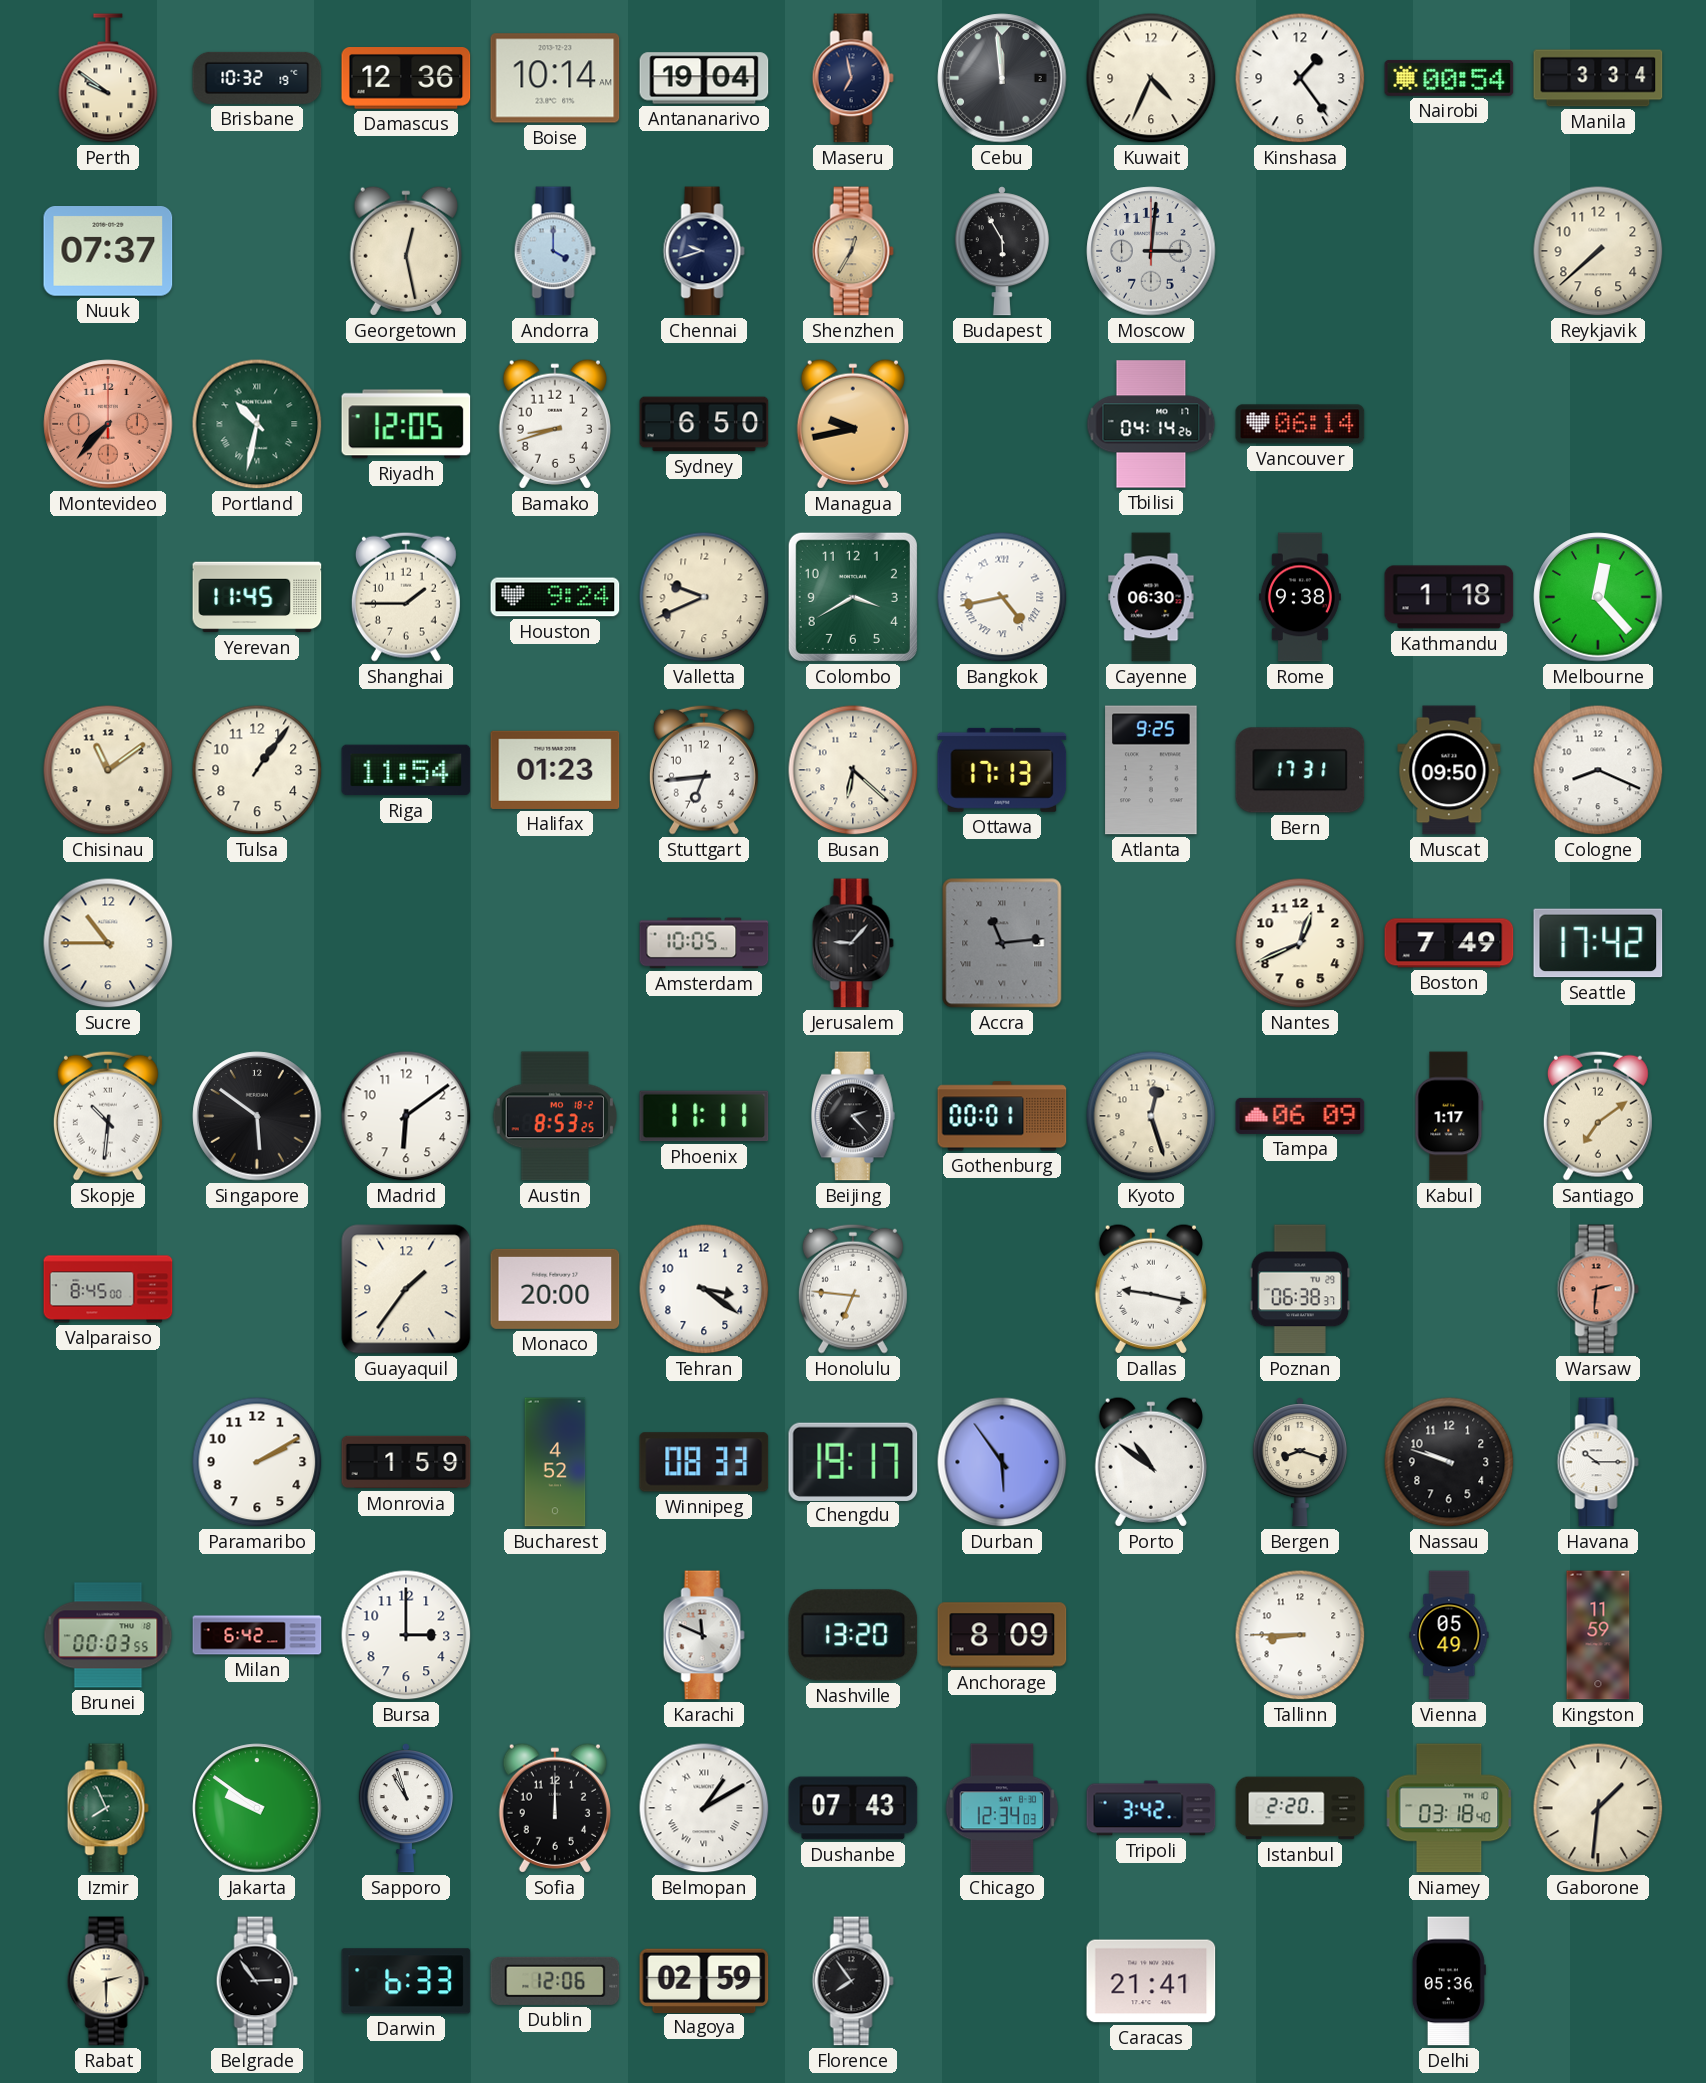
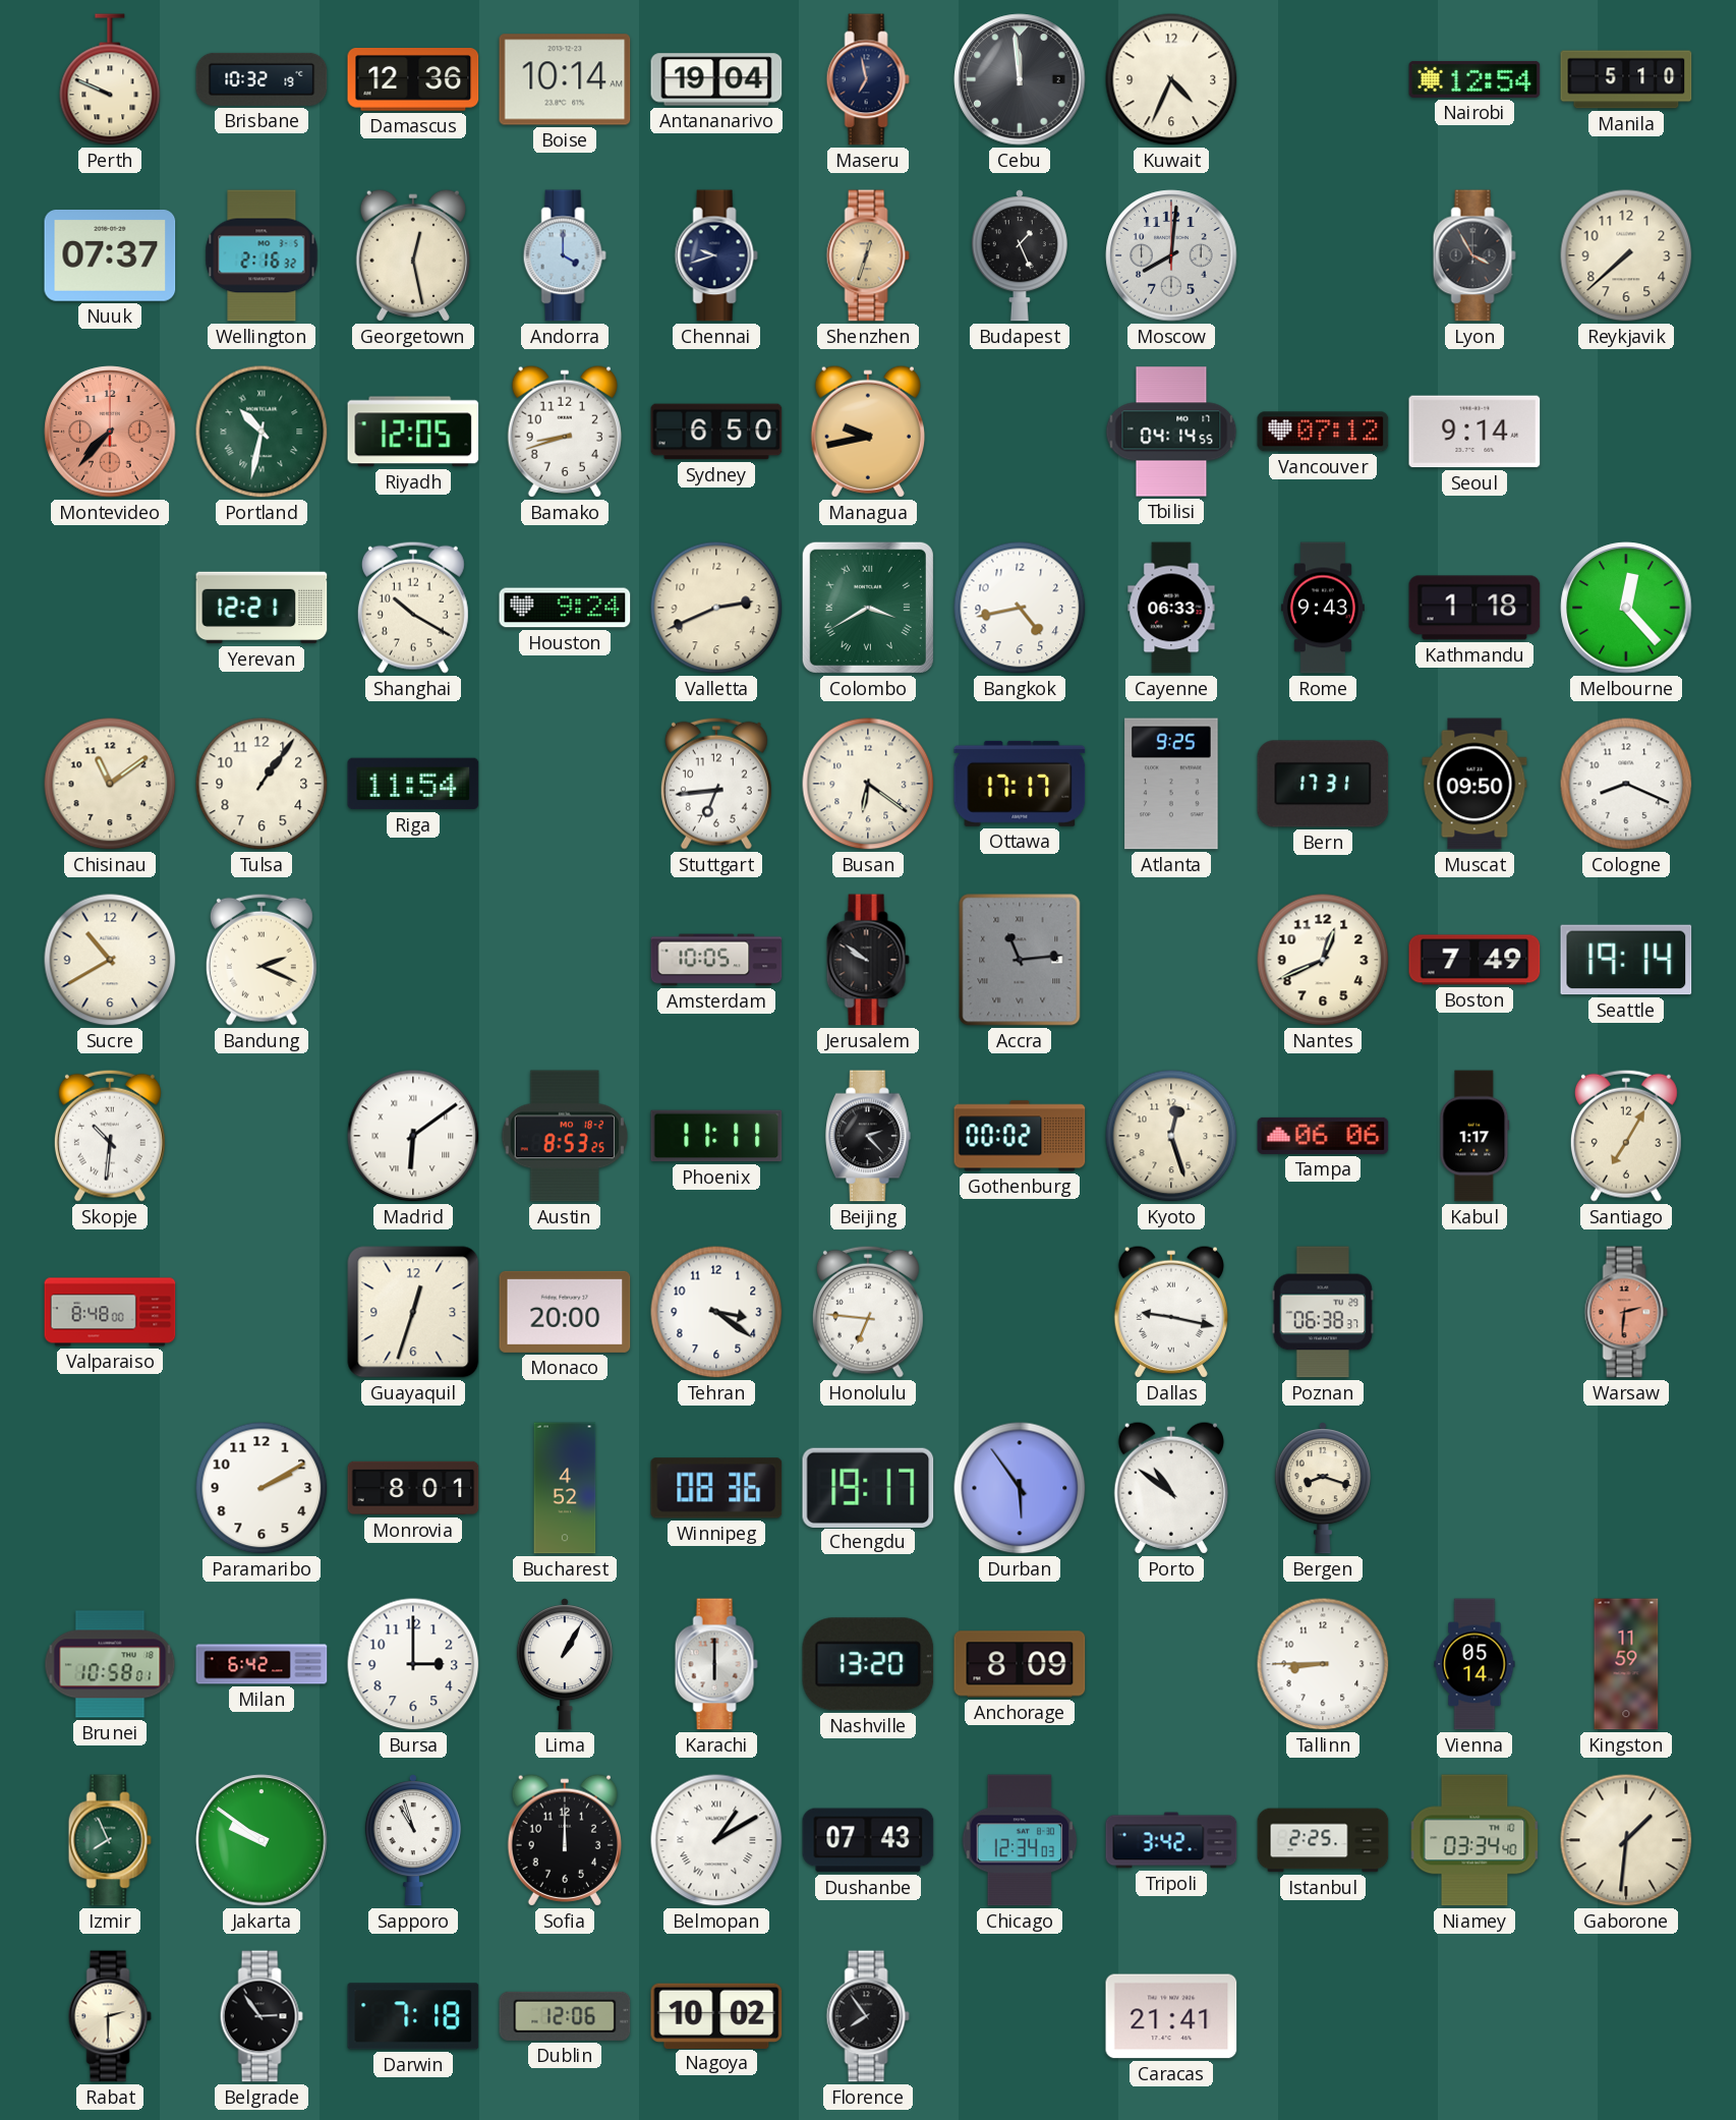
Perth: 9:51 -> 9:49 (110, 79)
Kinshasa: 1:24 -> none (1300, 78)
Nairobi: 00:54 -> 12:54 (1474, 79)
Manila: 3:34 -> 5:10 (1626, 79)
Wellington: none -> 2:16 (262, 255)
Shenzhen: 12:35 -> 12:33 (868, 255)
Budapest: 5:55 -> 1:26 (1020, 255)
Moscow: 3:01 -> 8:01 (1171, 255)
Lyon: none -> 3:55 (1474, 255)
Tbilisi: 04:14:26 -> 04:14:55 (1171, 432)
Vancouver: 06:14 -> 07:12 (1323, 432)
Seoul: none -> 9:14 (1474, 432)
Yerevan: 11:45 -> 12:21 (262, 608)
Shanghai: 1:45 -> 10:20 (413, 608)
Valletta: 9:41 -> 2:41 (716, 608)
Colombo numerals: Arabic -> Roman (868, 608)
Bangkok numerals: Roman -> Arabic (1020, 608)
Cayenne: 06:30 -> 06:33 (1171, 608)
Rome: 9:38 -> 9:43 (1323, 608)
Halifax: 01:23 -> none (555, 770)
Busan: 6:22 -> 6:21 (868, 784)
Ottawa: 17:13 -> 17:17 (1020, 784)
Sucre: 10:45 -> 10:40 (110, 960)
Bandung: none -> 2:19 (262, 960)
Jerusalem: 9:07 -> 9:51 (868, 960)
Seattle: 17:42 -> 19:14 (1626, 960)
Singapore: 5:51 -> none (257, 1116)
Madrid numerals: Arabic -> Roman (413, 1136)
Gothenburg: 00:01 -> 00:02 (1020, 1136)
Tampa: 06:09 -> 06:06 (1323, 1136)
Santiago: 7:09 -> 7:05 (1626, 1136)
Valparaiso: 8:45 -> 8:48 (110, 1312)
Guayaquil: 1:36 -> 12:33 (413, 1312)
Monrovia: 1:59 -> 8:01 (413, 1488)
Winnipeg: 08:33 -> 08:36 (716, 1488)
Nassau: 9:48 -> none (1449, 1462)
Havana: 10:15 -> none (1598, 1462)
Brunei: 00:03 -> 10:58 (110, 1664)
Lima: none -> 1:05 (565, 1664)
Karachi: 11:49 -> 6:00 (716, 1664)
Vienna: 05:49 -> 05:14 (1474, 1664)
Istanbul: 2:20 -> 2:25 (1323, 1840)
Niamey: 03:18 -> 03:34 (1474, 1840)
Darwin: 6:33 -> 7:18 (413, 2016)
Nagoya: 02:59 -> 10:02 (716, 2015)
Delhi: 05:36 -> none (1449, 1981)
